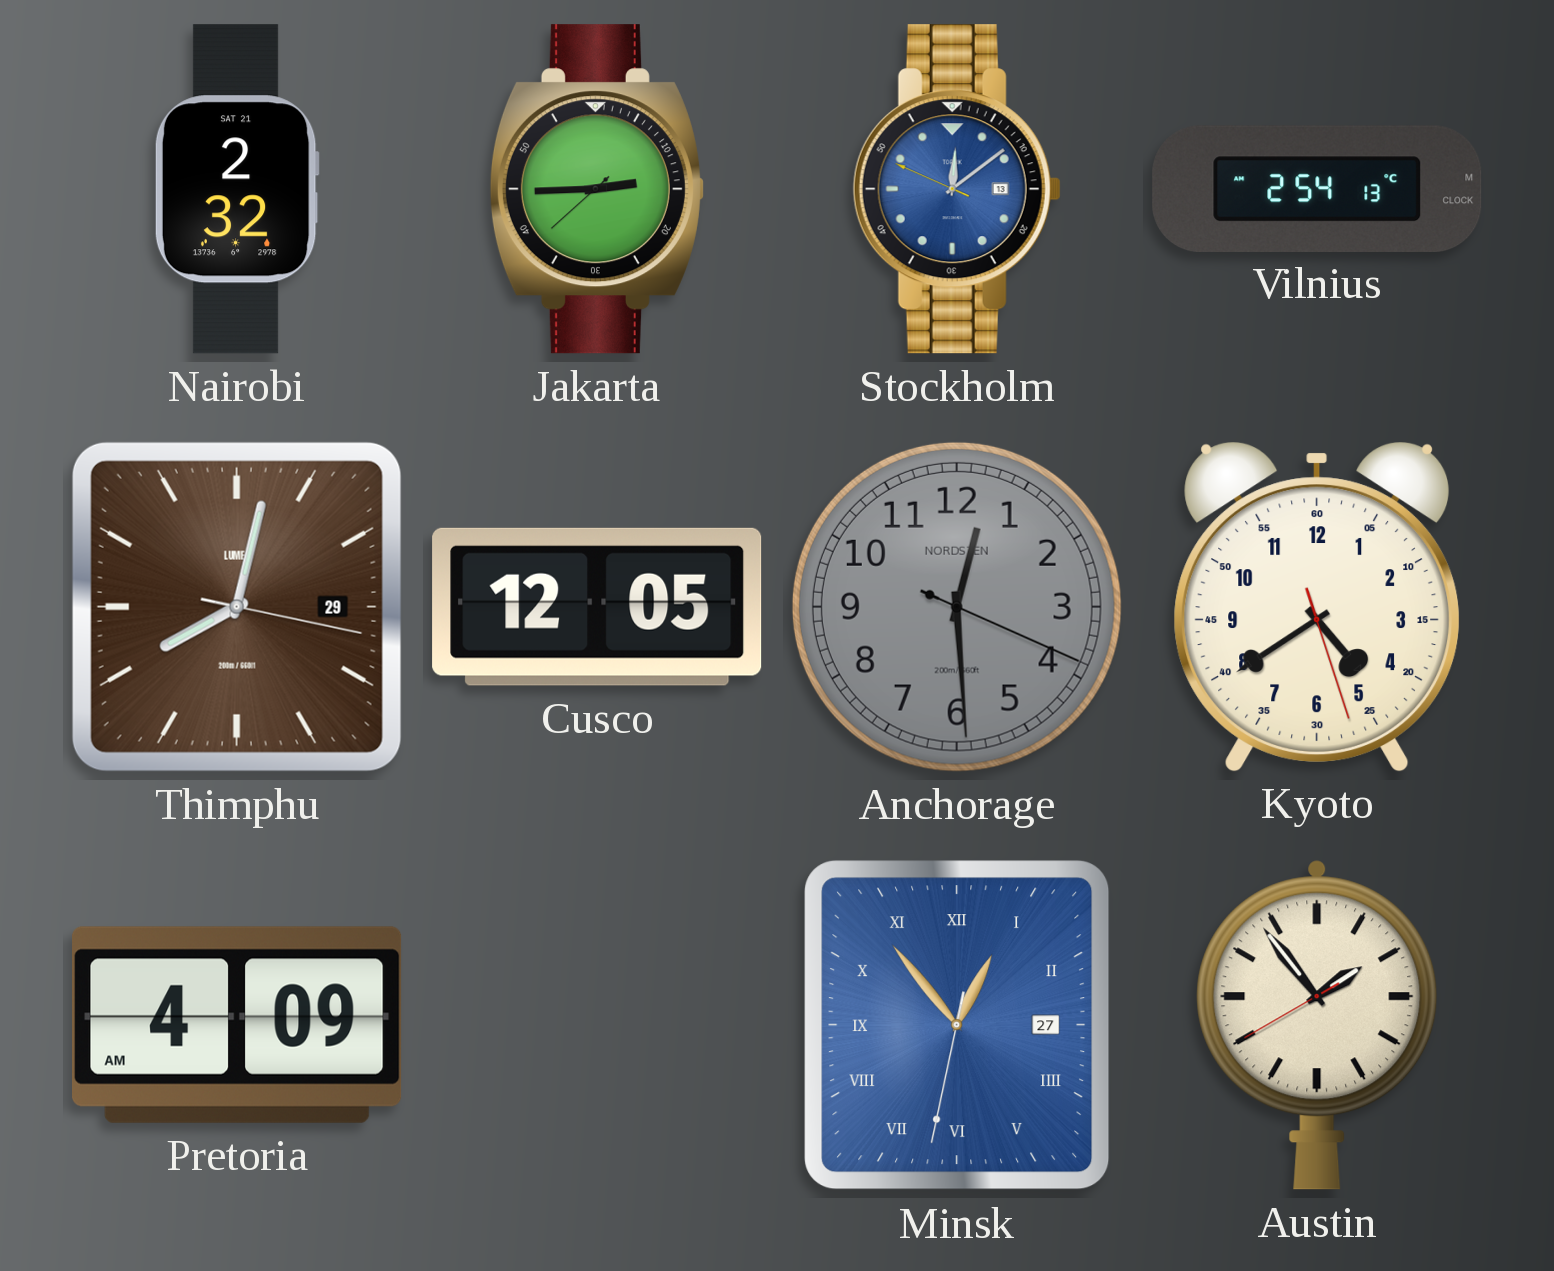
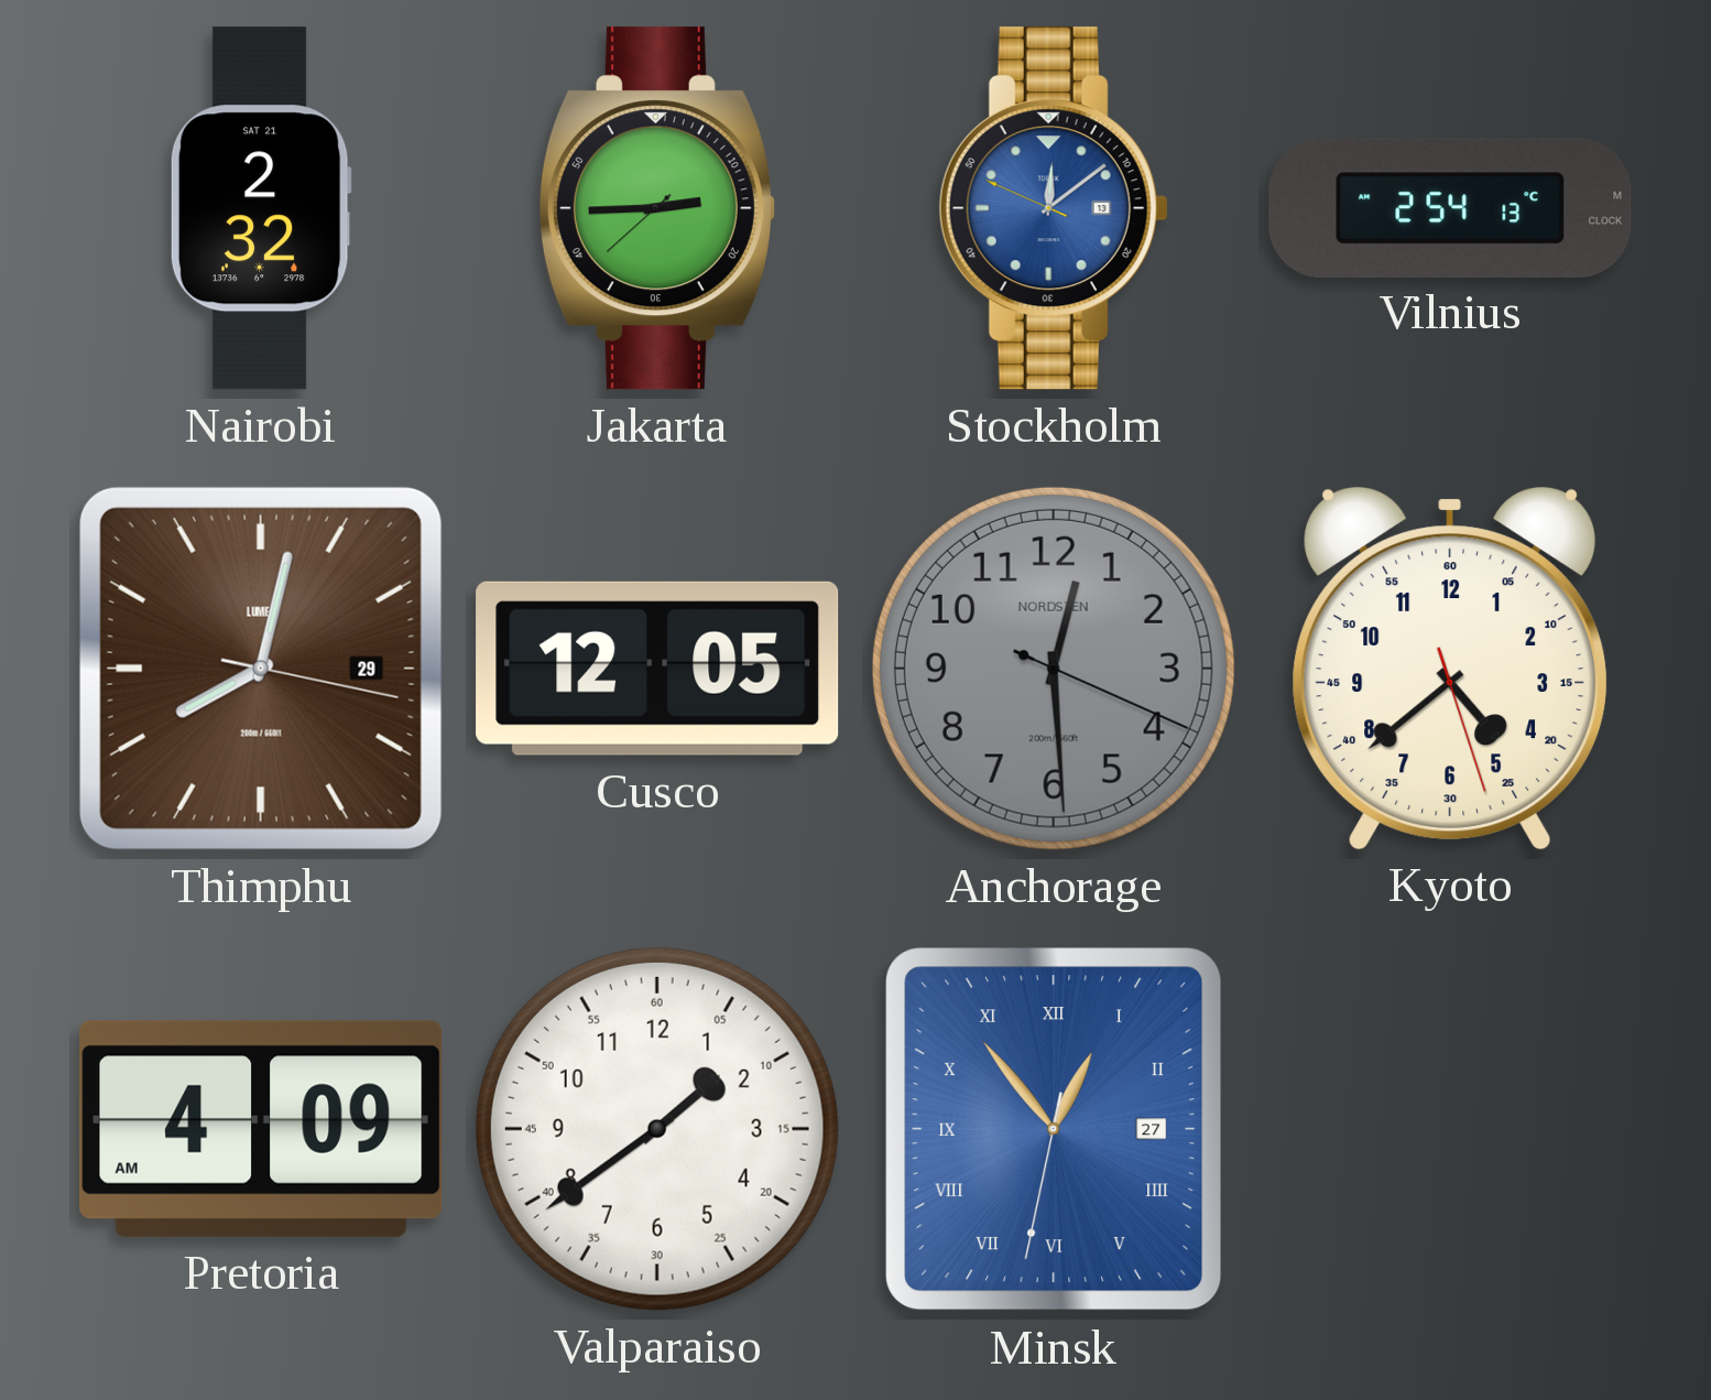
Kyoto: 4:39 -> 4:38 (1450, 668)
Valparaiso: none -> 1:39 (657, 1129)
Austin: 1:53 -> none (1317, 1025)
